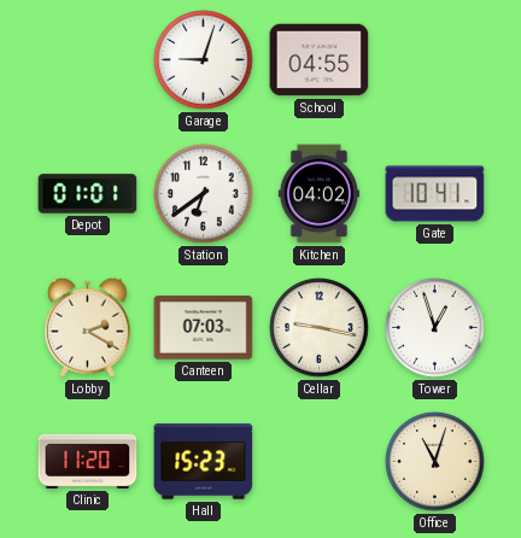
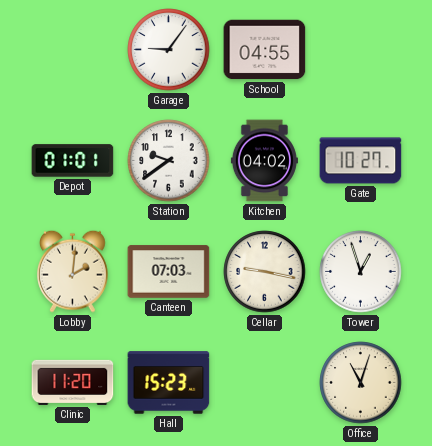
Garage: 9:03 -> 9:06 (169, 50)
Station: 6:39 -> 9:39 (169, 161)
Gate: 10:41 -> 10:27 (361, 161)
Lobby: 2:20 -> 2:01 (72, 271)
